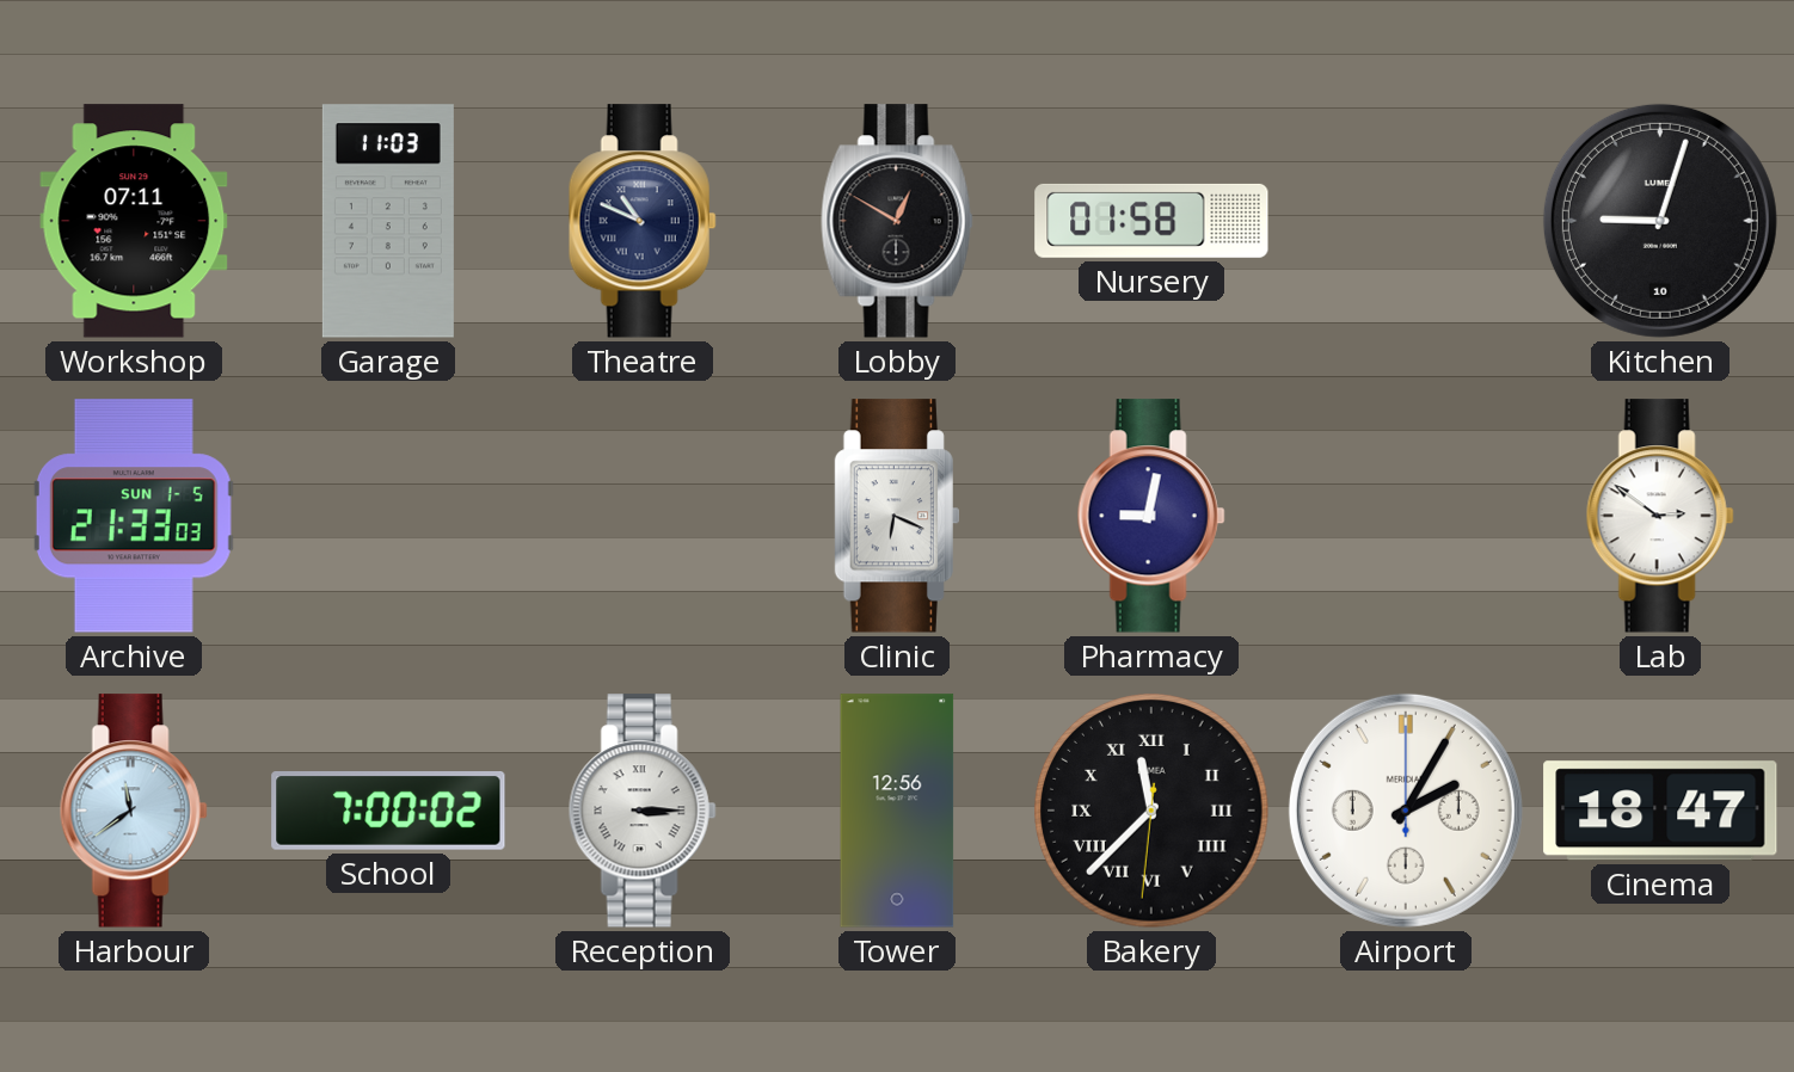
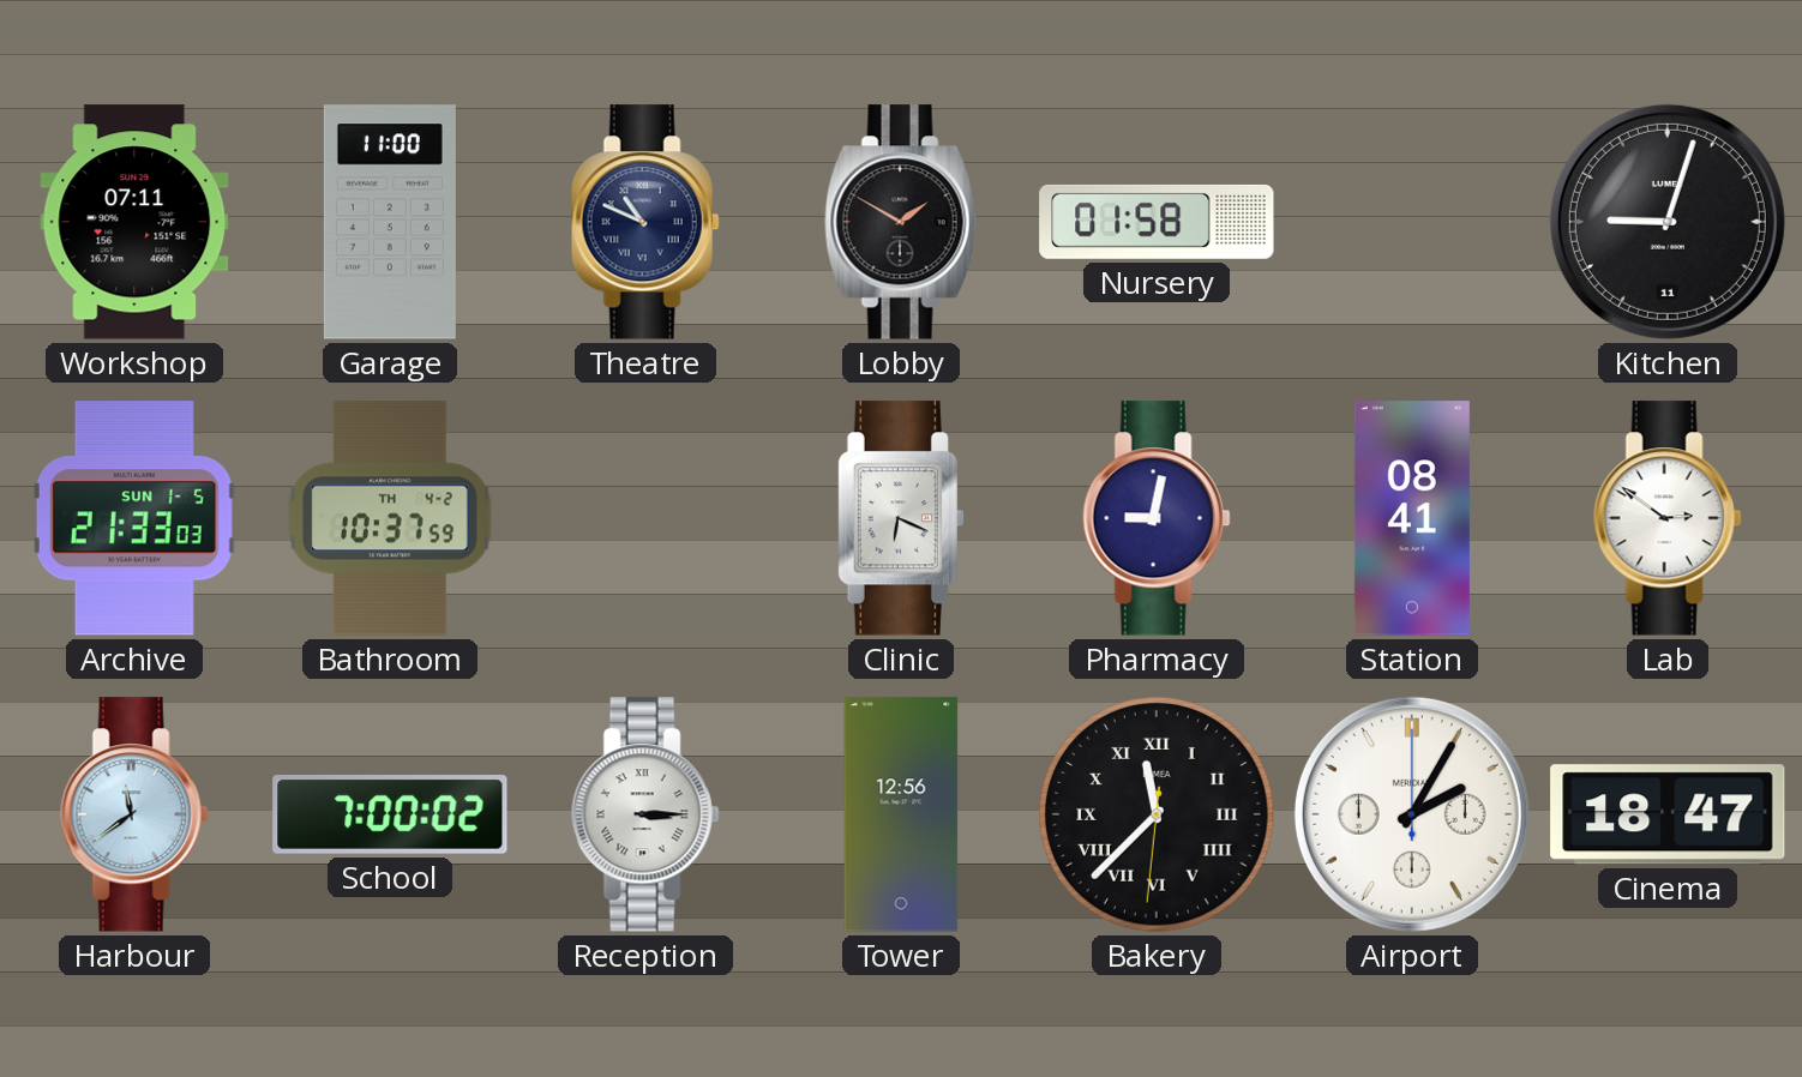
Garage: 11:03 -> 11:00 (390, 222)
Lobby: 12:50 -> 1:50 (901, 222)
Kitchen date: 10 -> 11 (1668, 222)
Bathroom: none -> 10:37 (391, 518)
Station: none -> 08:41 (1412, 518)
